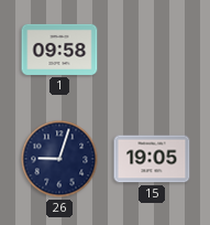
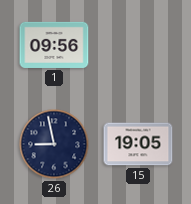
1: 09:58 -> 09:56 (54, 45)
26: 9:03 -> 8:58 (54, 144)
